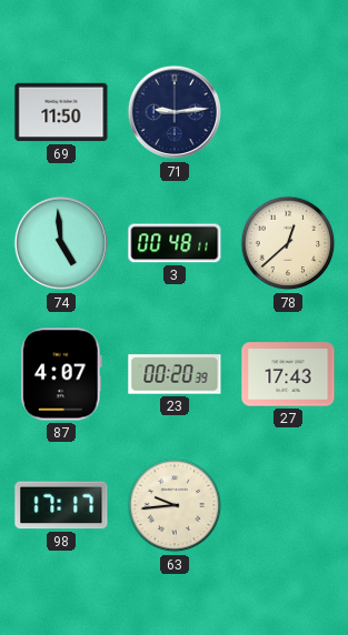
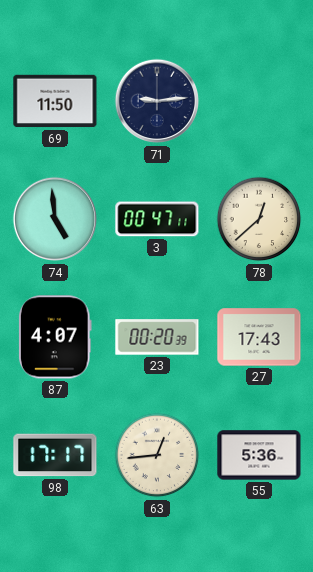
3: 00:48 -> 00:47 (157, 219)
63: 9:44 -> 12:44 (157, 455)
55: none -> 5:36 (259, 455)
